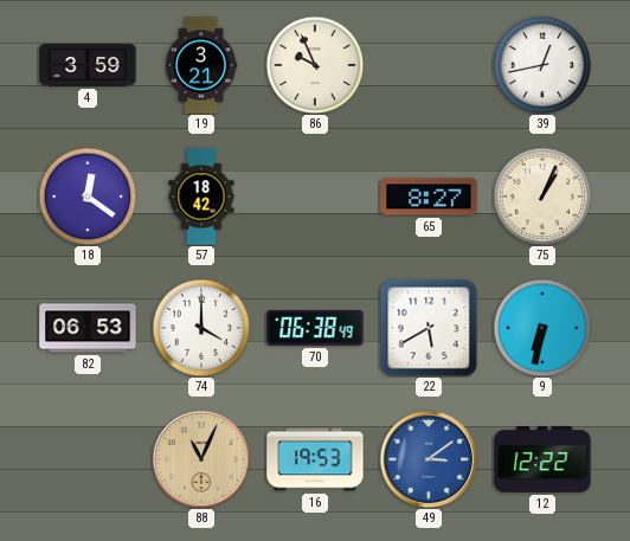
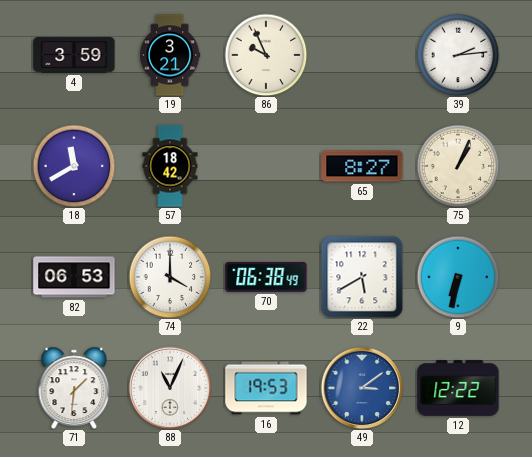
39: 12:43 -> 2:14 (458, 55)
18: 12:21 -> 11:40 (74, 166)
71: none -> 1:31 (74, 387)
88 dial: champagne -> white (170, 388)
